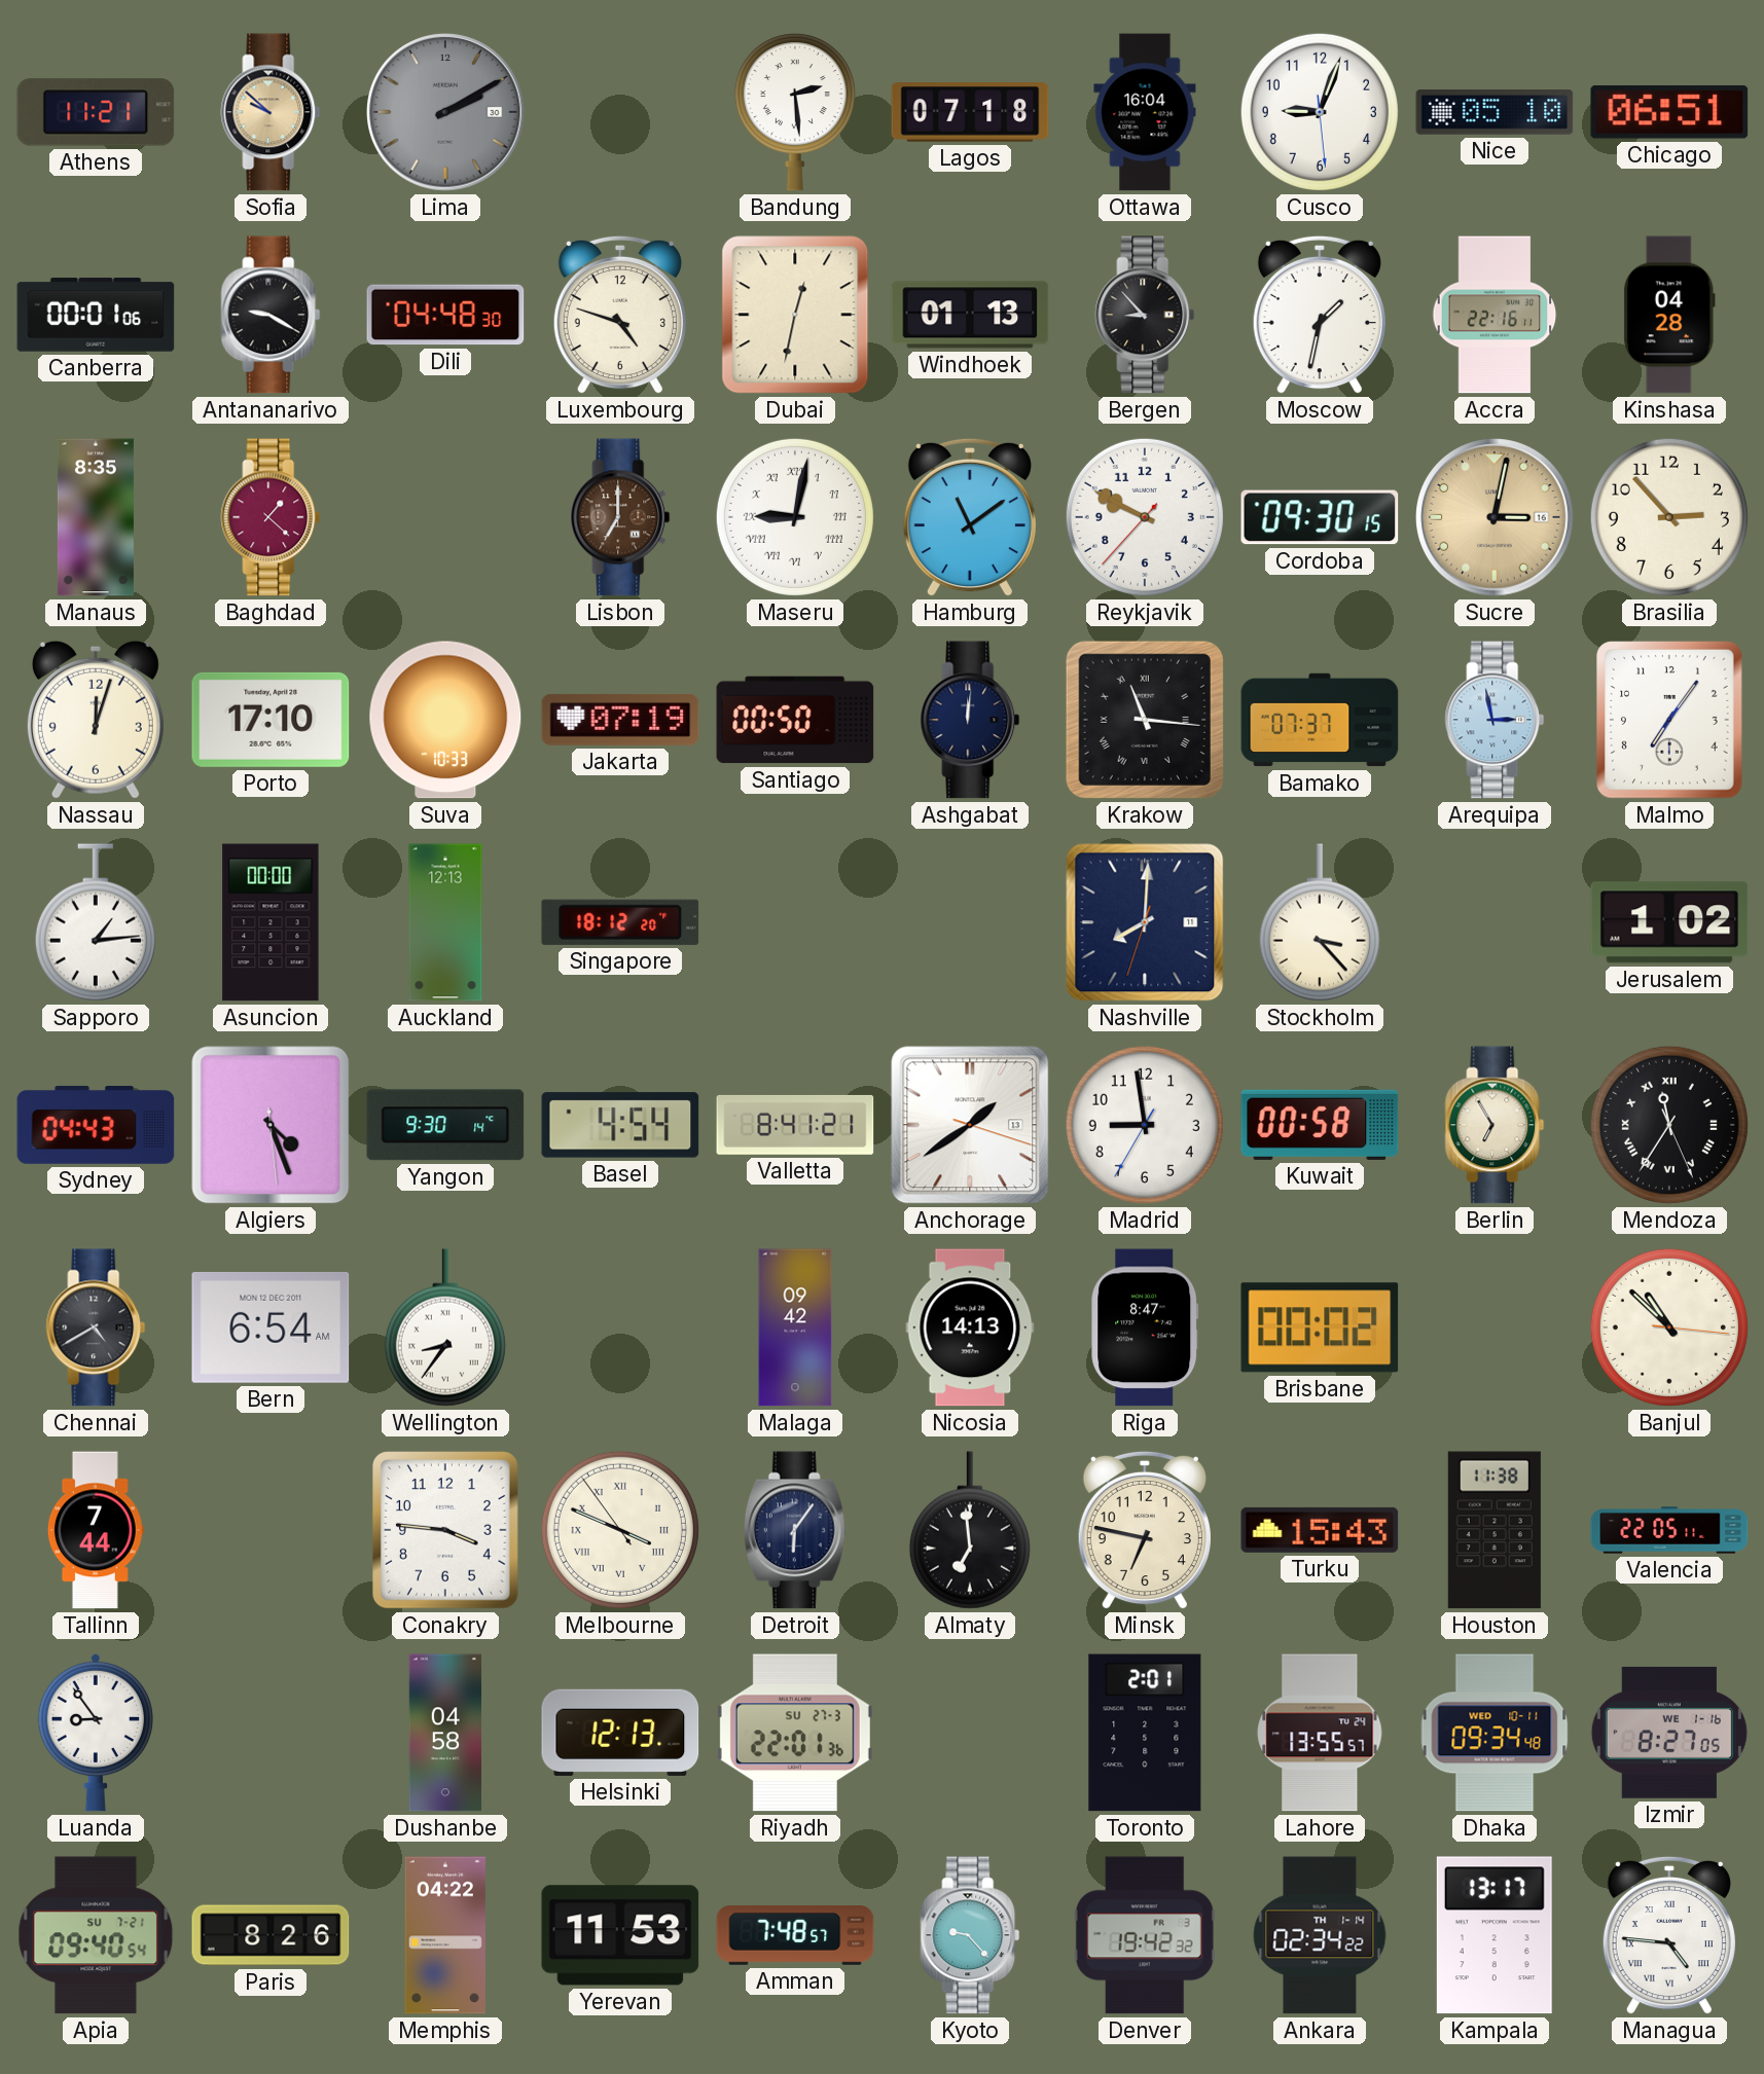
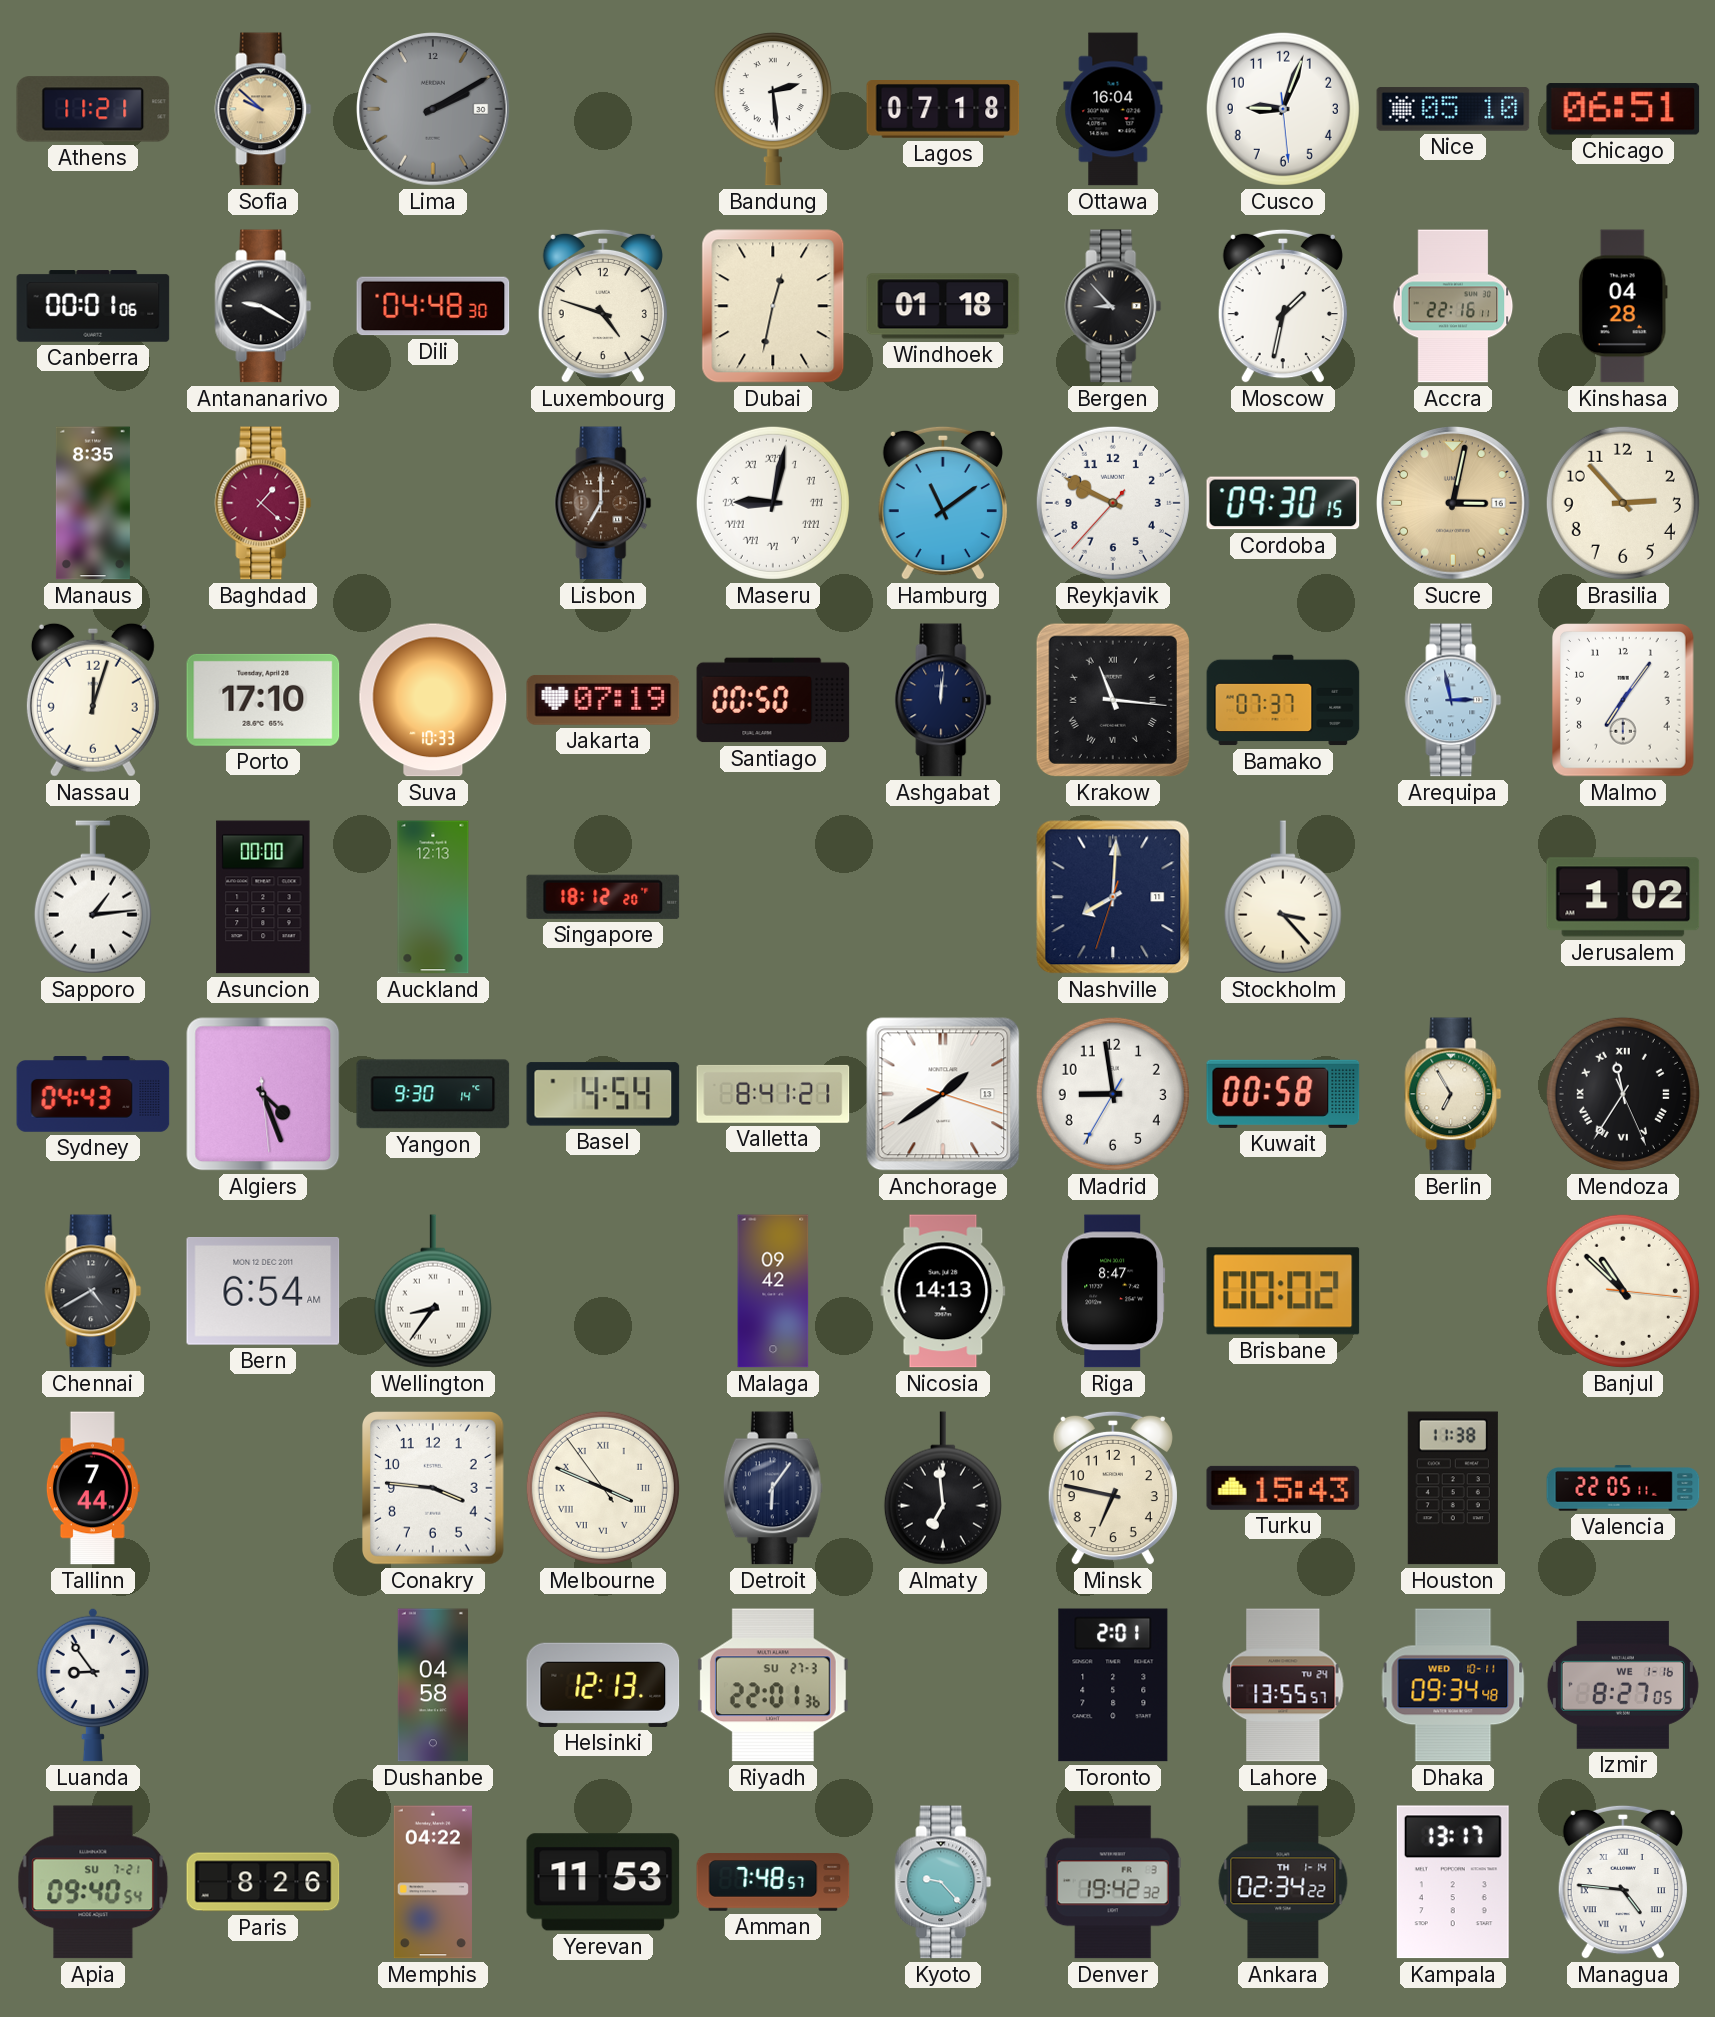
Windhoek: 01:13 -> 01:18 (943, 306)
